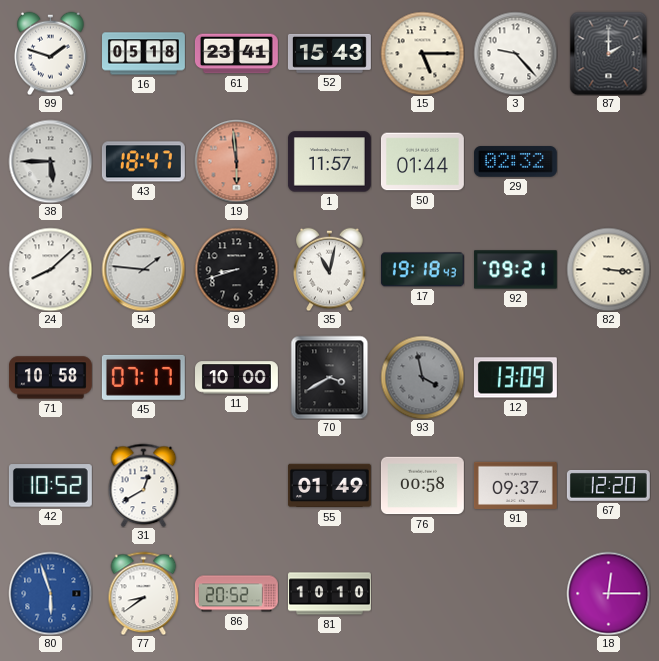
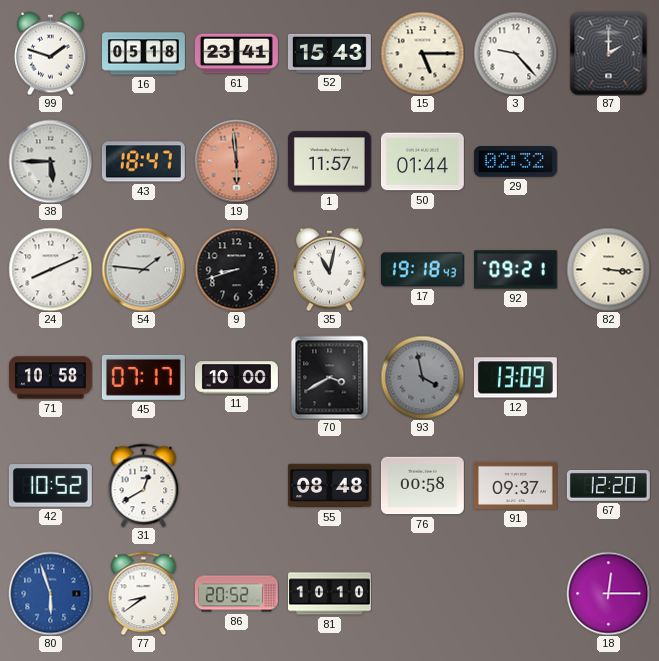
24: 8:08 -> 8:11 (50, 269)
55: 01:49 -> 08:48 (329, 486)
